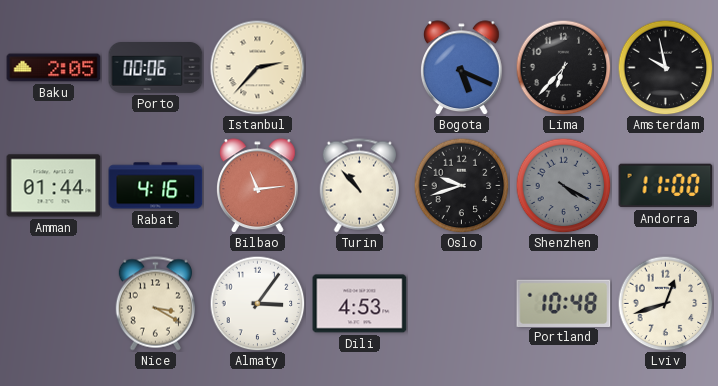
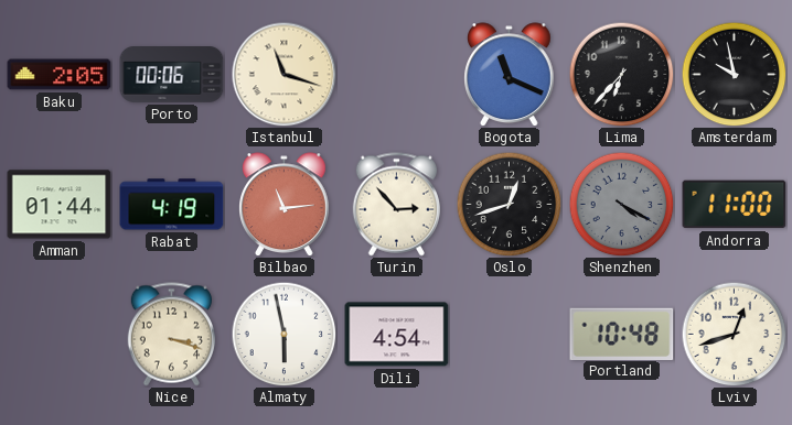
Istanbul: 2:37 -> 11:18 (283, 74)
Bogota: 5:19 -> 11:19 (510, 74)
Rabat: 4:16 -> 4:19 (172, 205)
Turin: 10:53 -> 2:53 (396, 205)
Oslo: 9:42 -> 12:42 (509, 204)
Nice: 3:20 -> 3:18 (171, 335)
Almaty: 3:06 -> 5:58 (283, 334)
Dili: 4:53 -> 4:54 (397, 335)
